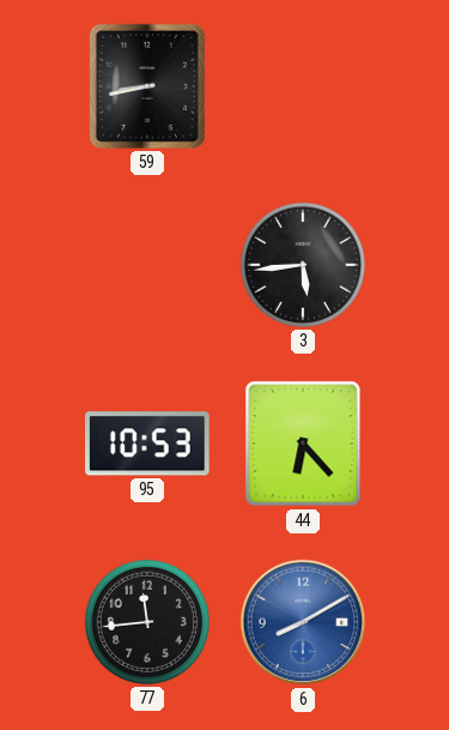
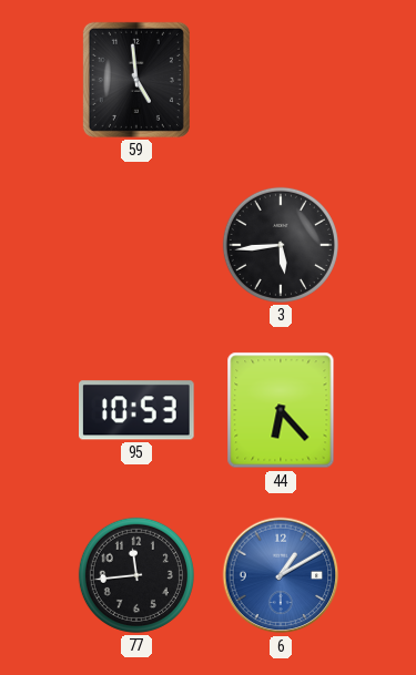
59: 8:43 -> 4:59 (136, 80)
6: 8:10 -> 1:10 (281, 575)
